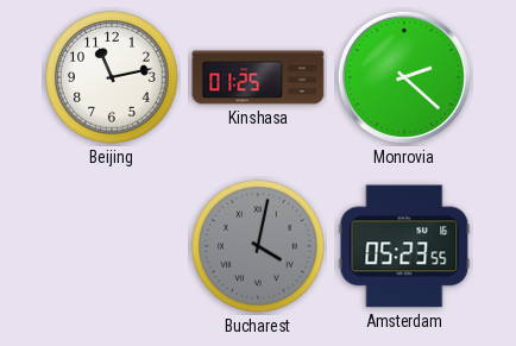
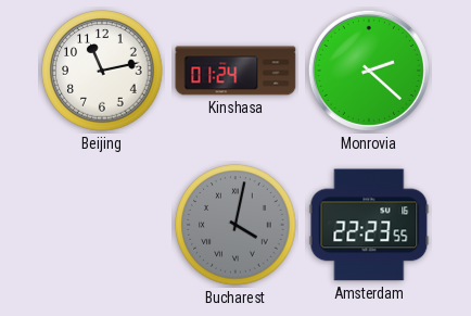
Kinshasa: 01:25 -> 01:24 (235, 71)
Amsterdam: 05:23 -> 22:23 (369, 225)
